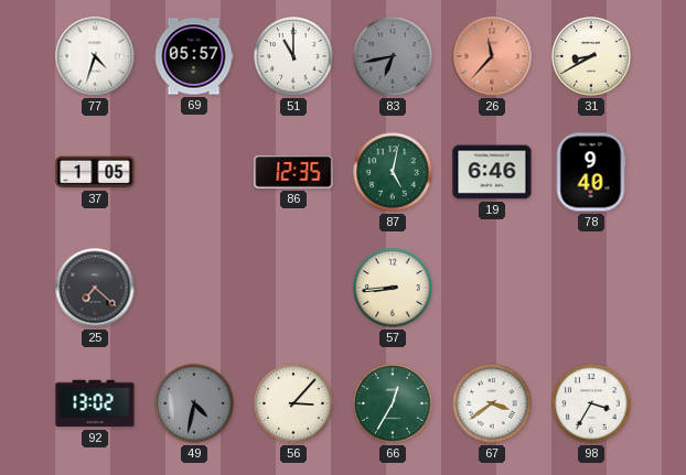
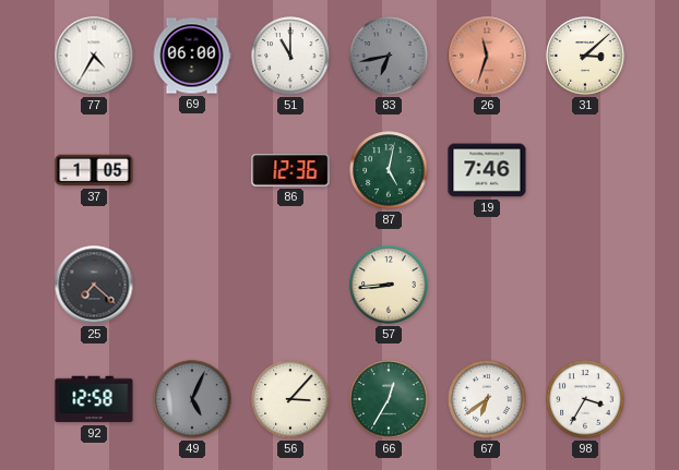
77: 4:33 -> 4:35 (94, 56)
69: 05:57 -> 06:00 (192, 56)
26: 11:37 -> 11:33 (487, 56)
31: 8:40 -> 3:08 (585, 56)
86: 12:35 -> 12:36 (290, 171)
19: 6:46 -> 7:46 (487, 170)
78: 9:40 -> none (591, 172)
92: 13:02 -> 12:58 (94, 399)
49: 4:32 -> 5:04 (192, 399)
67: 3:39 -> 6:39 (487, 399)
